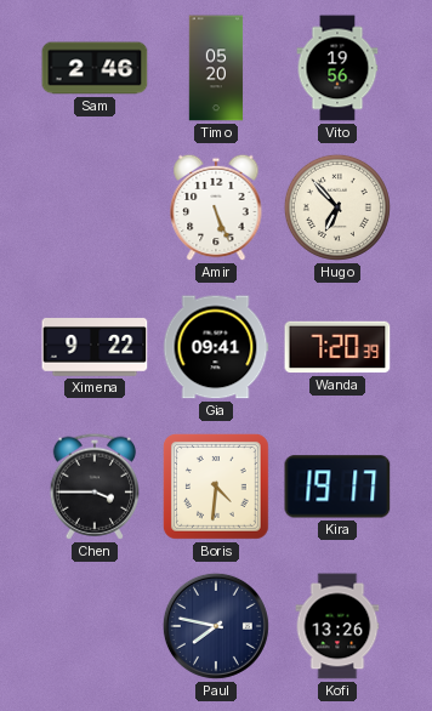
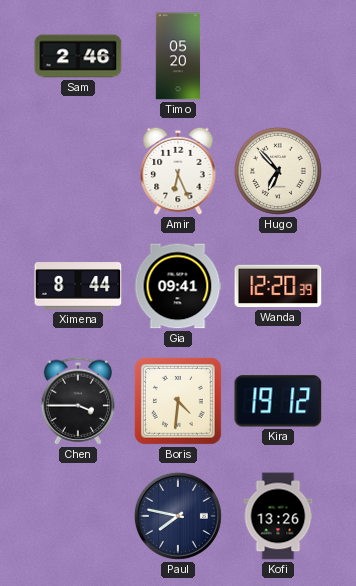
Vito: 19:56 -> none (337, 68)
Amir: 5:26 -> 6:26 (178, 171)
Ximena: 9:22 -> 8:44 (78, 286)
Wanda: 7:20 -> 12:20 (278, 286)
Kira: 19:17 -> 19:12 (278, 401)
